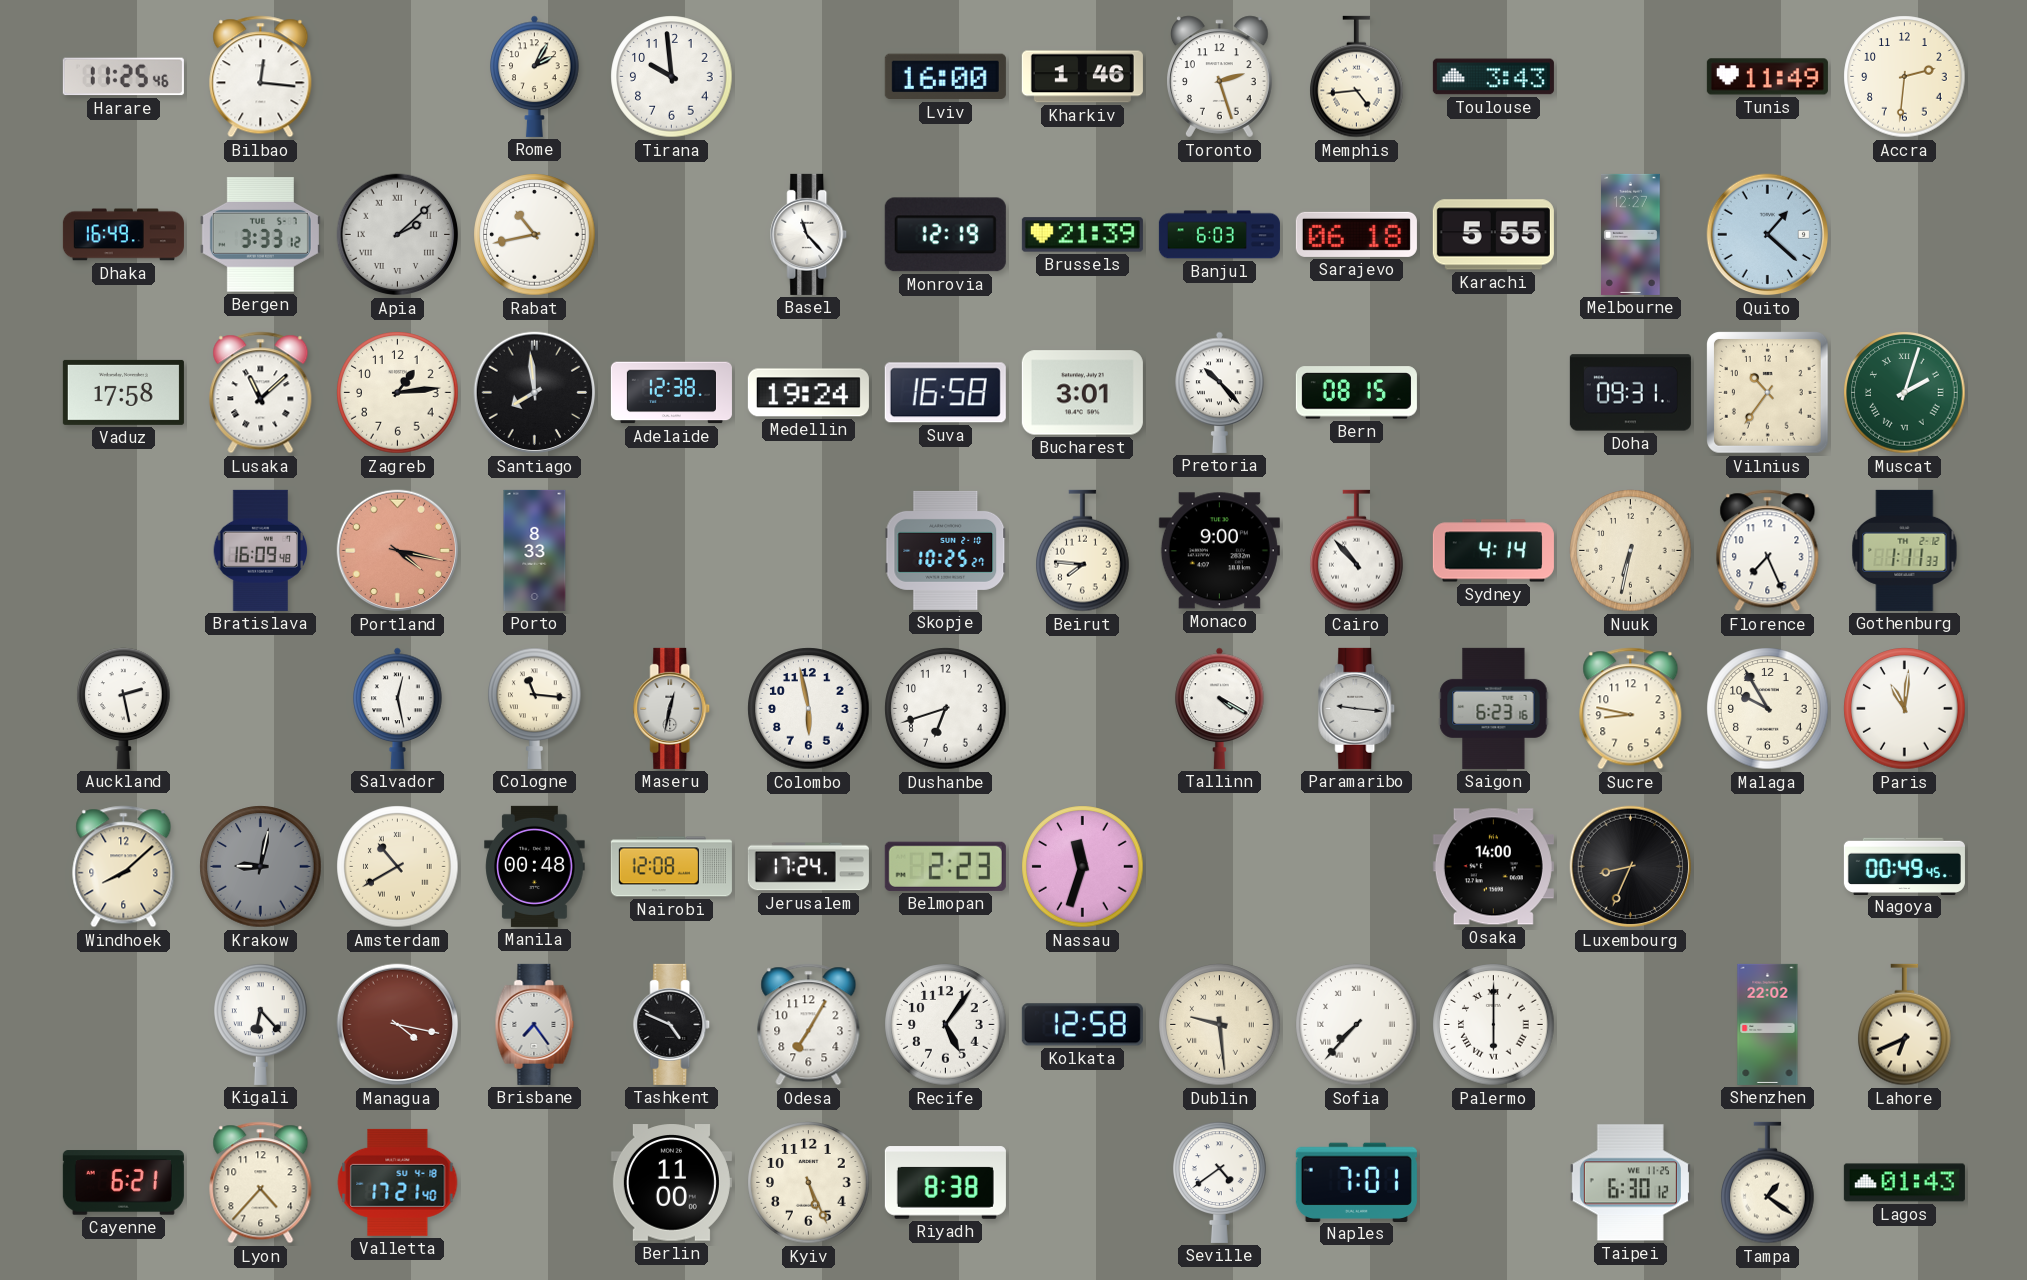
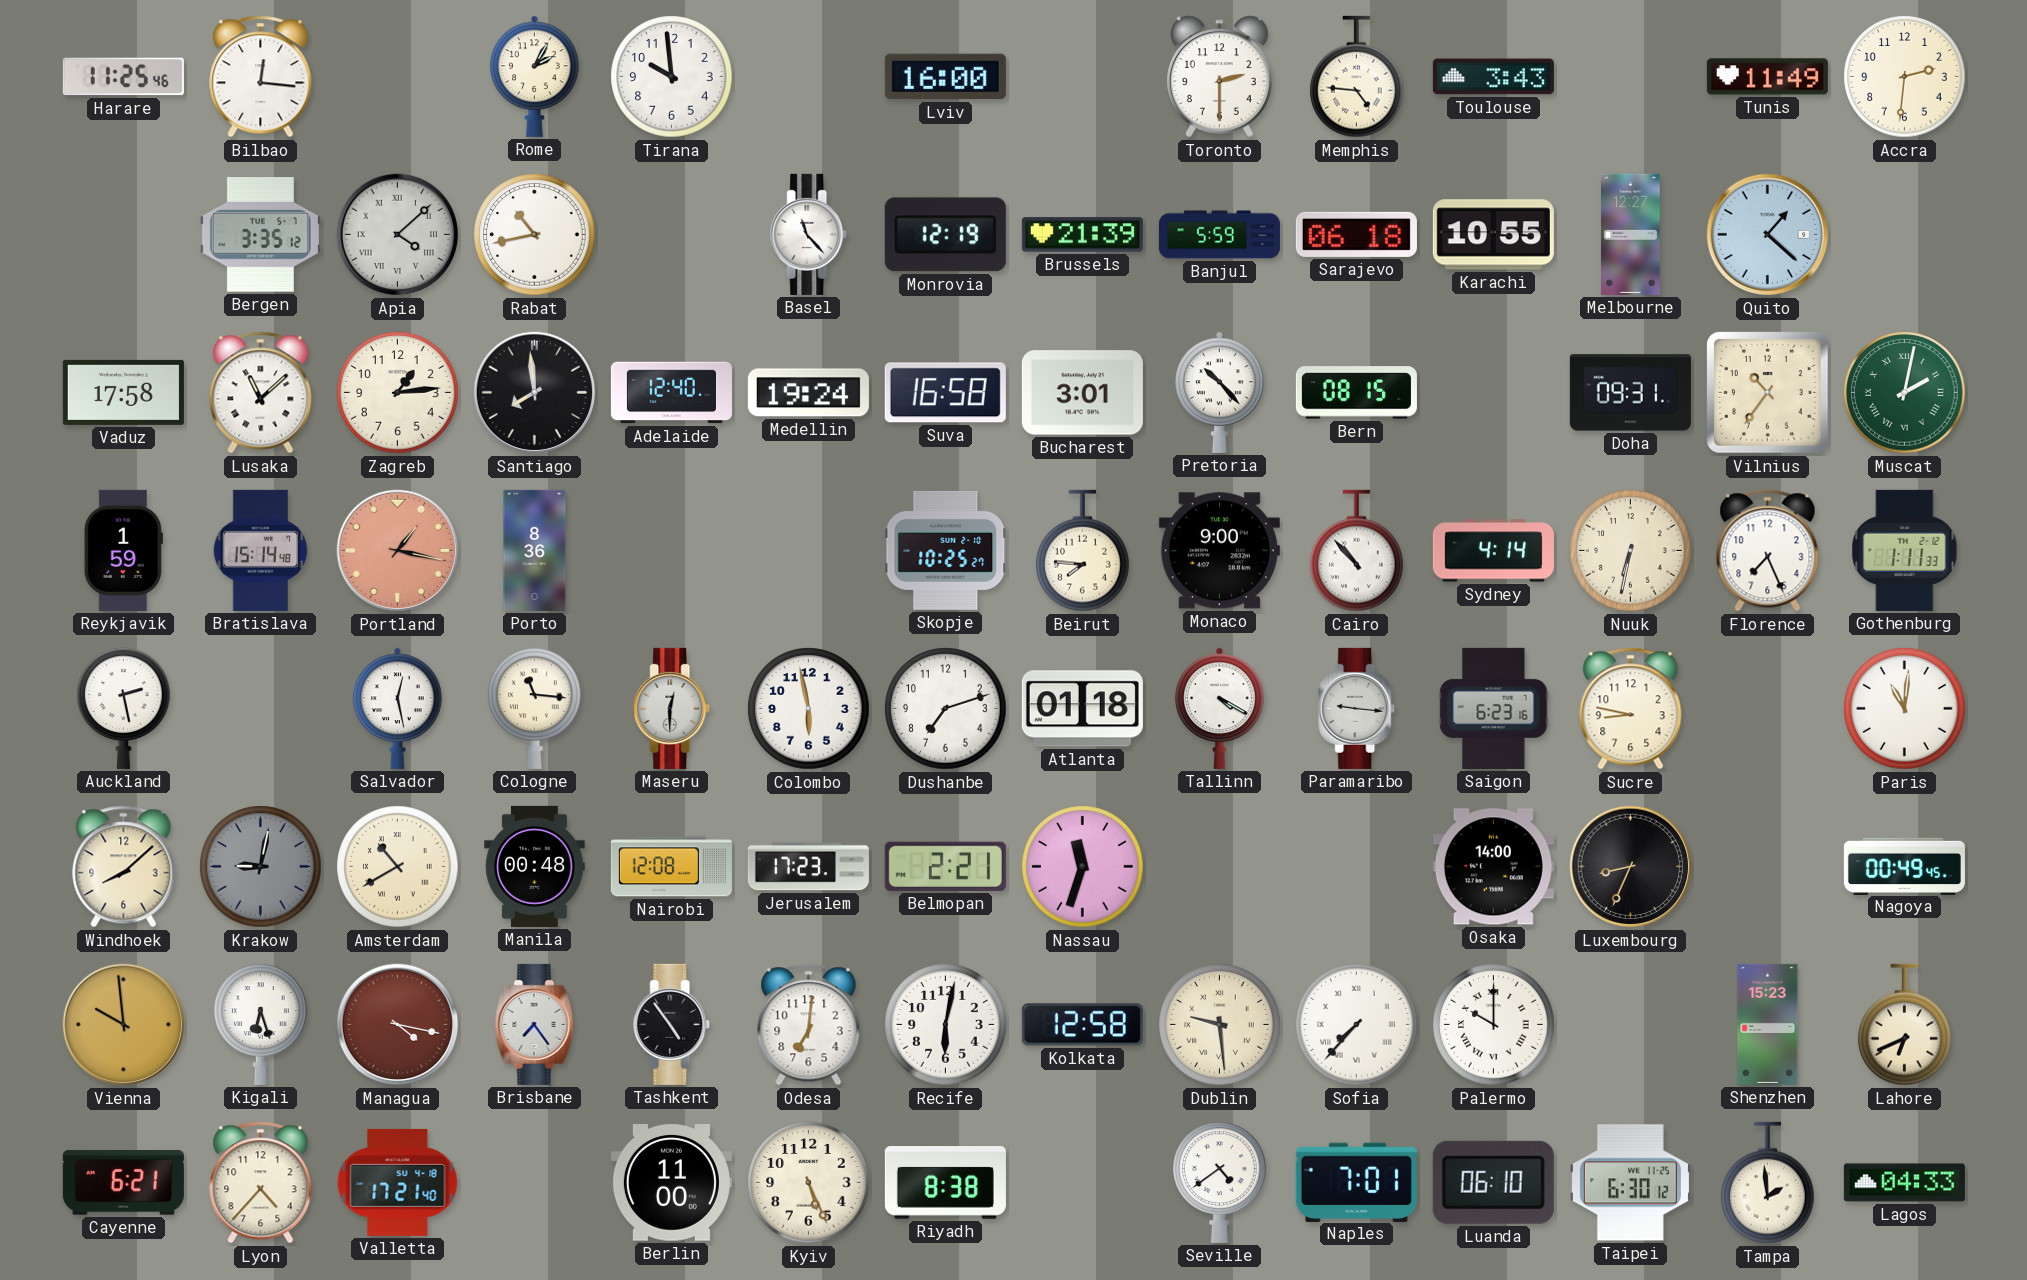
Kharkiv: 1:46 -> none (1082, 77)
Toronto: 2:27 -> 2:30 (1220, 77)
Memphis: 4:44 -> 4:46 (1357, 77)
Dhaka: 16:49 -> none (123, 235)
Bergen: 3:33 -> 3:35 (260, 235)
Apia: 2:08 -> 4:08 (398, 235)
Banjul: 6:03 -> 5:59 (1219, 235)
Karachi: 5:55 -> 10:55 (1493, 235)
Adelaide: 12:38 -> 12:40 (671, 393)
Muscat: 2:03 -> 2:02 (1905, 393)
Reykjavik: none -> 1:59 (123, 550)
Bratislava: 16:09 -> 15:14 (261, 550)
Portland: 4:17 -> 1:17 (398, 551)
Porto: 8:33 -> 8:36 (535, 550)
Maseru: 12:32 -> 12:30 (672, 708)
Dushanbe: 6:42 -> 7:12 (946, 709)
Atlanta: none -> 01:18 (1082, 709)
Malaga: 9:55 -> none (1768, 709)
Jerusalem: 17:24 -> 17:23 (808, 867)
Belmopan: 2:23 -> 2:21 (945, 866)
Vienna: none -> 9:59 (124, 1025)
Kigali: 6:23 -> 6:27 (261, 1024)
Tashkent: 4:49 -> 4:54 (672, 1024)
Odesa: 7:05 -> 7:01 (809, 1025)
Recife: 5:06 -> 6:02 (946, 1025)
Palermo: 6:00 -> 10:00 (1494, 1025)
Shenzhen: 22:02 -> 15:23 (1768, 1024)
Luanda: none -> 06:10 (1493, 1182)
Tampa: 1:21 -> 1:59 (1768, 1183)
Lagos: 01:43 -> 04:33 (1904, 1183)
